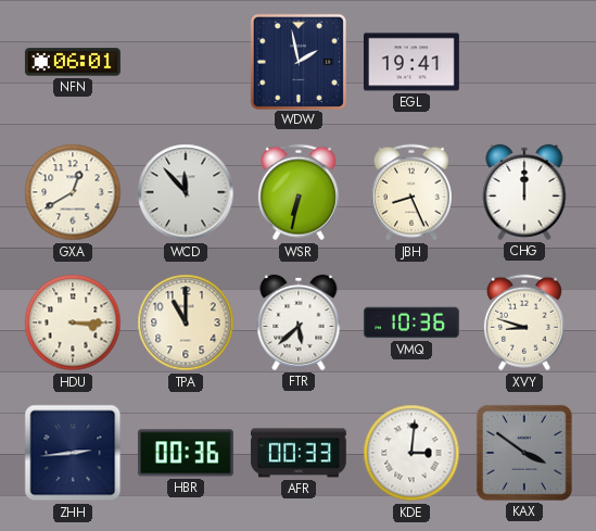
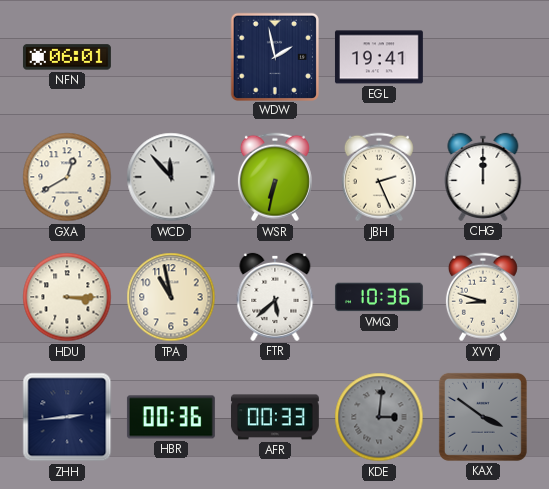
JBH: 8:26 -> 2:26 (379, 177)
TPA: 11:00 -> 10:58 (171, 297)
KDE dial: white -> grey (379, 417)
